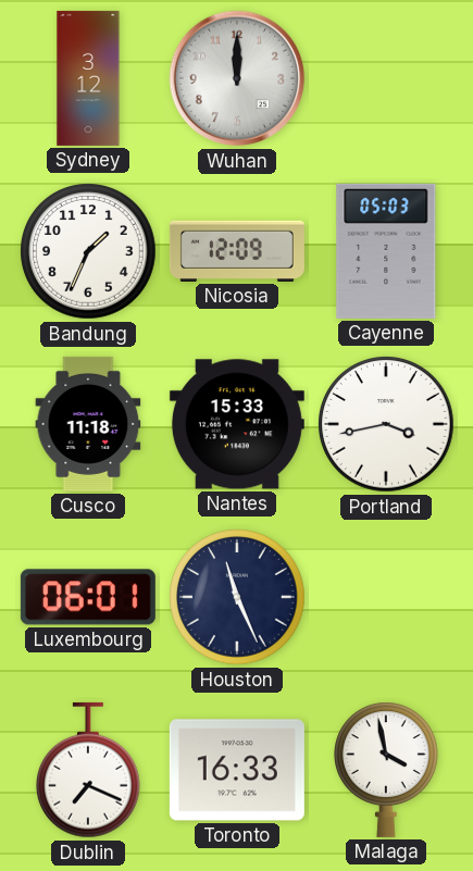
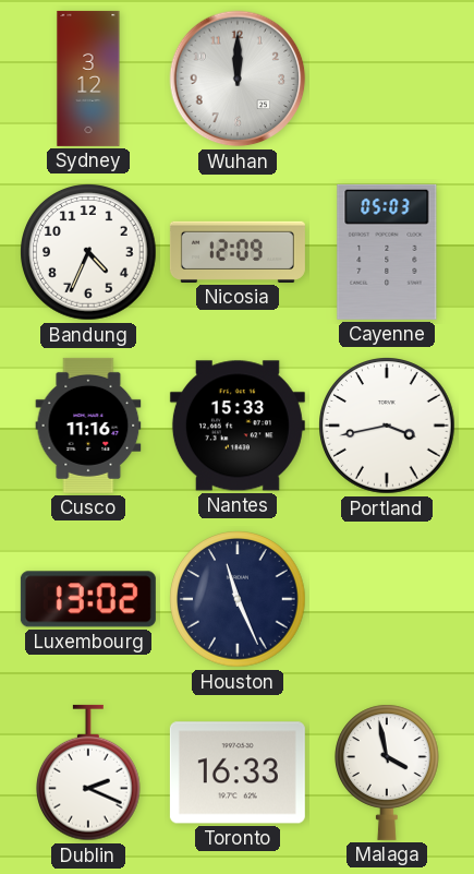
Bandung: 1:34 -> 4:34 (88, 252)
Cusco: 11:18 -> 11:16 (88, 426)
Luxembourg: 06:01 -> 13:02 (88, 599)
Dublin: 7:19 -> 2:19 (89, 773)
